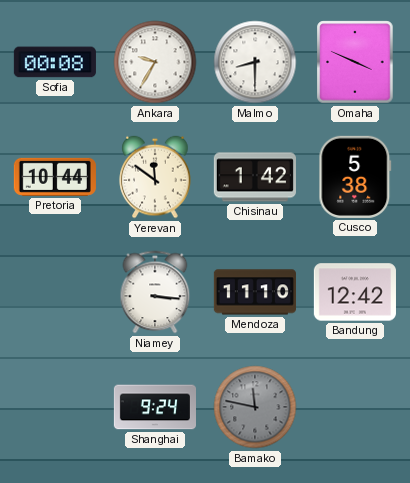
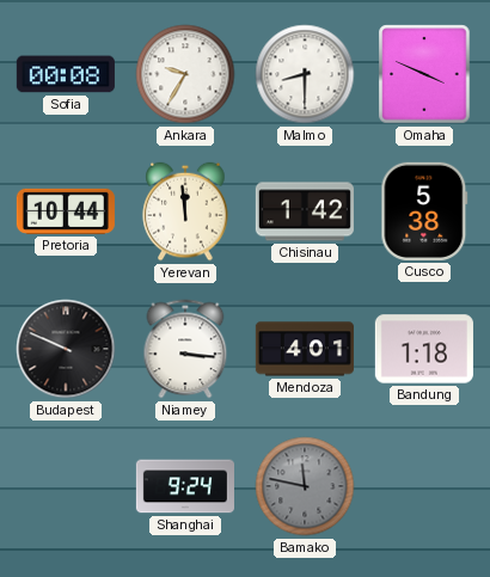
Yerevan: 11:51 -> 11:59 (185, 211)
Budapest: none -> 9:49 (66, 349)
Mendoza: 11:10 -> 4:01 (305, 349)
Bandung: 12:42 -> 1:18 (424, 349)
